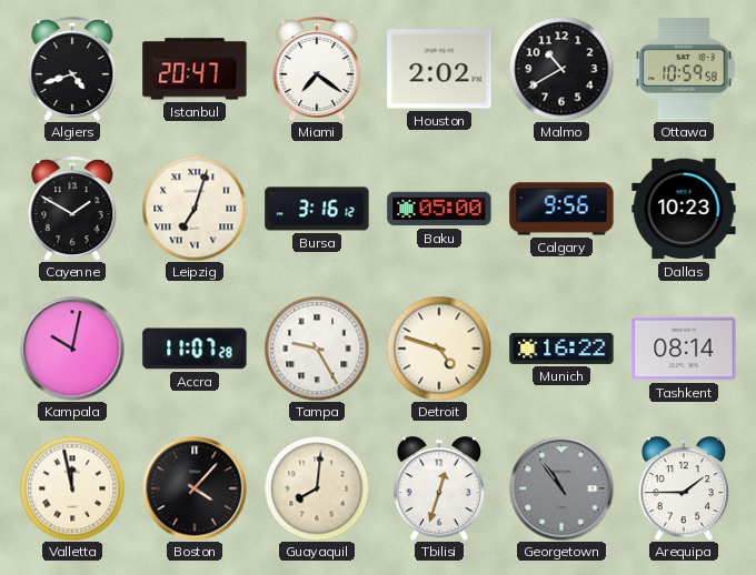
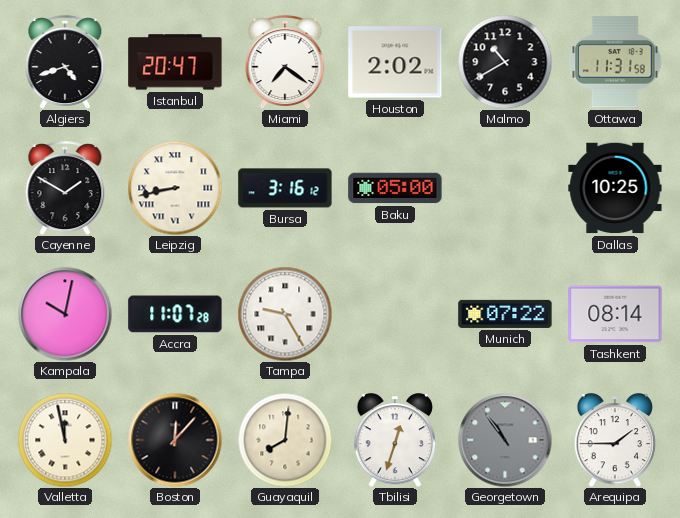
Ottawa: 10:59 -> 11:31 (615, 62)
Leipzig: 7:03 -> 8:43 (175, 188)
Calgary: 9:56 -> none (561, 209)
Dallas: 10:23 -> 10:25 (615, 188)
Detroit: 4:48 -> none (439, 349)
Munich: 16:22 -> 07:22 (505, 314)
Boston: 4:07 -> 12:07 (175, 440)
